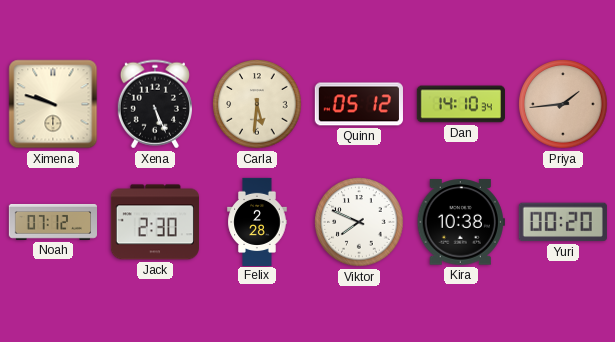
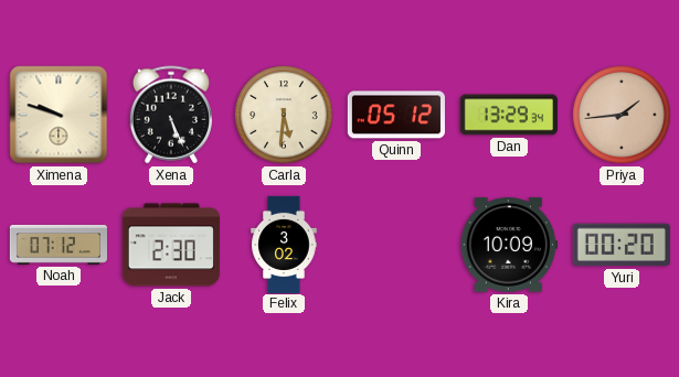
Dan: 14:10 -> 13:29 (509, 115)
Felix: 2:28 -> 3:02 (284, 244)
Viktor: 7:49 -> none (359, 222)
Kira: 10:38 -> 10:09 (509, 245)
